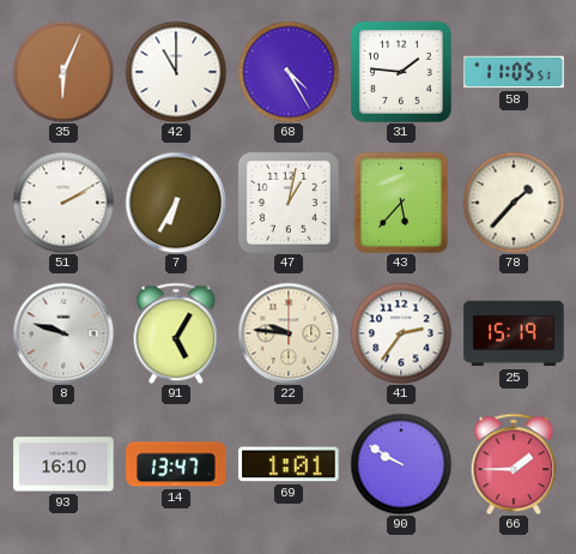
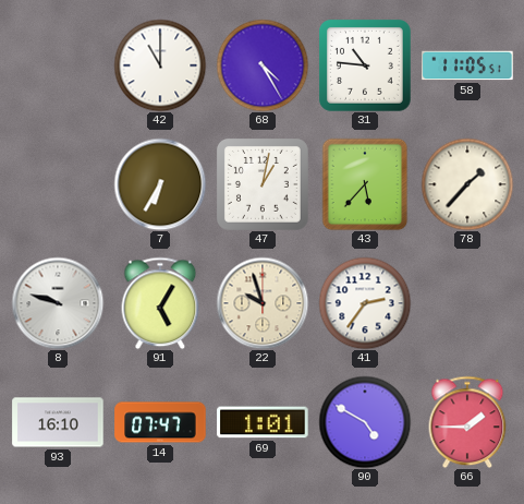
35: 6:04 -> none (63, 72)
31: 1:46 -> 10:46 (365, 65)
51: 2:10 -> none (63, 203)
22: 9:46 -> 9:57 (263, 303)
25: 15:19 -> none (514, 333)
14: 13:47 -> 07:47 (160, 422)
90: 9:50 -> 4:50 (365, 422)
